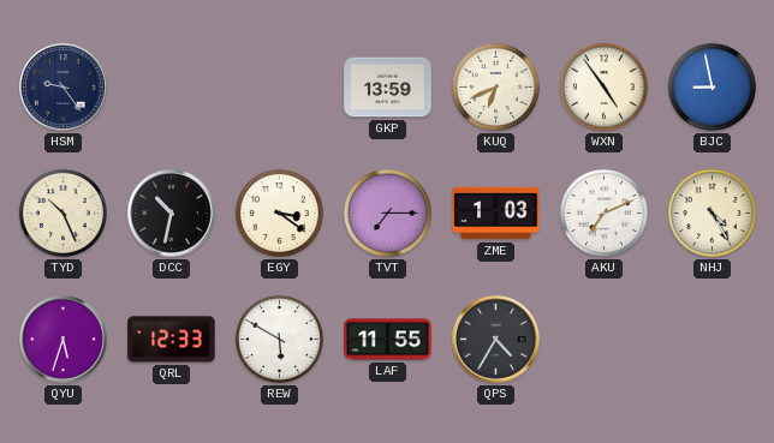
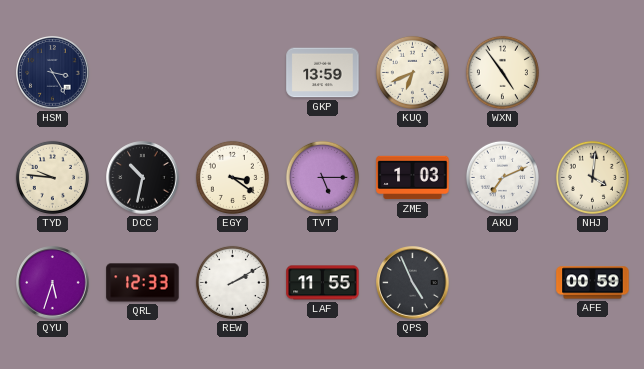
HSM: 9:24 -> 3:25 (53, 73)
BJC: 8:58 -> none (712, 86)
TYD: 10:26 -> 9:46 (52, 177)
TVT: 7:15 -> 5:15 (322, 177)
NHJ: 4:25 -> 4:01 (592, 177)
REW: 5:50 -> 2:10 (232, 282)
QPS: 4:35 -> 4:56 (413, 283)
AFE: none -> 00:59 (593, 283)
